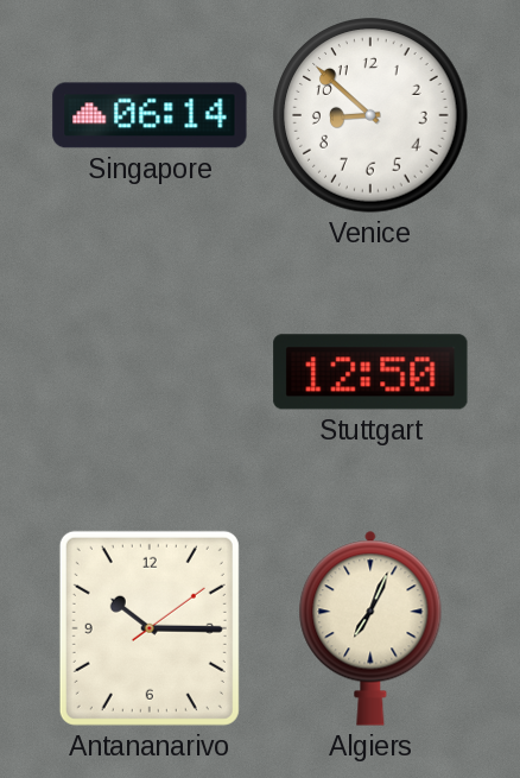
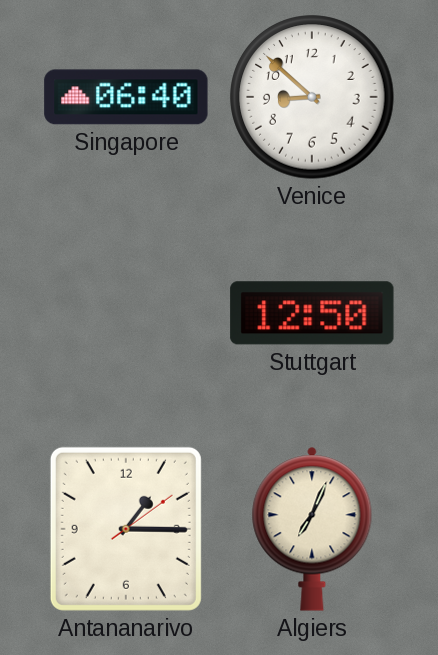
Singapore: 06:14 -> 06:40 (126, 97)
Antananarivo: 10:15 -> 1:15 (126, 529)
